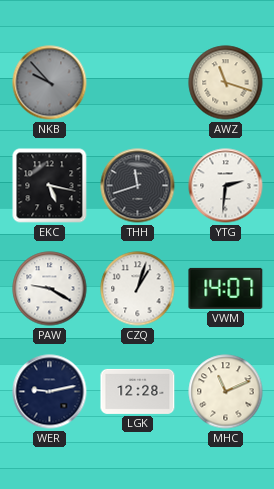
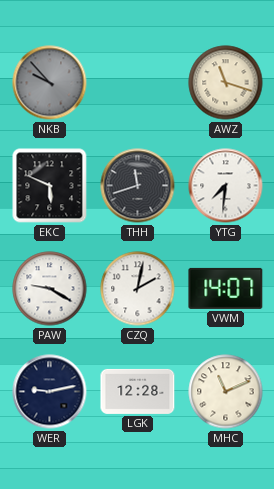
EKC: 5:17 -> 5:49 (50, 186)
YTG: 2:31 -> 7:31 (226, 186)
CZQ: 1:03 -> 2:02 (138, 289)
